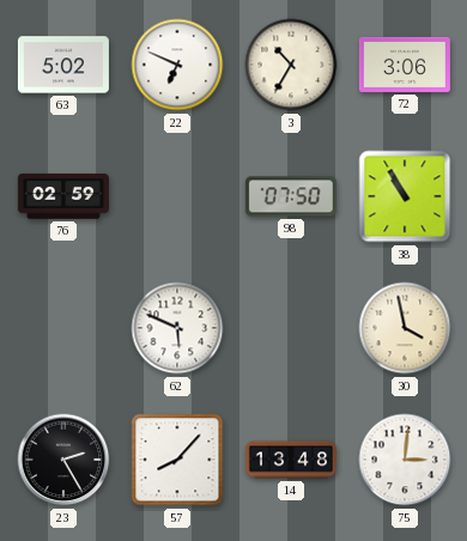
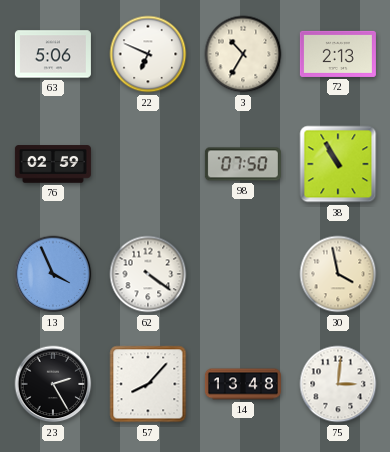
63: 5:02 -> 5:06 (53, 54)
72: 3:06 -> 2:13 (338, 54)
13: none -> 3:56 (53, 274)
62: 5:49 -> 4:21 (148, 274)
